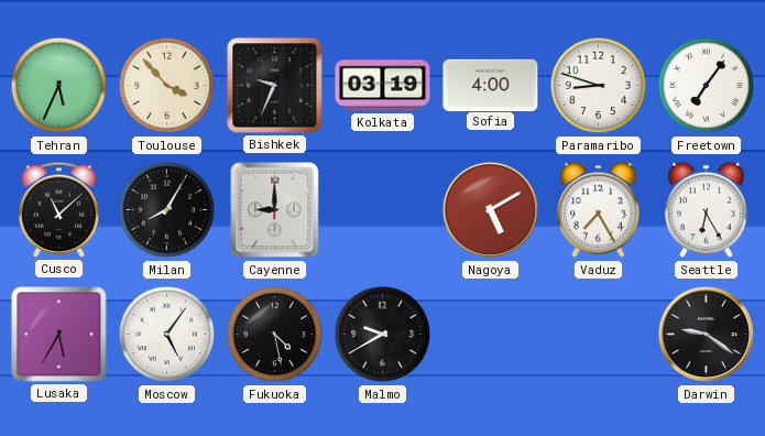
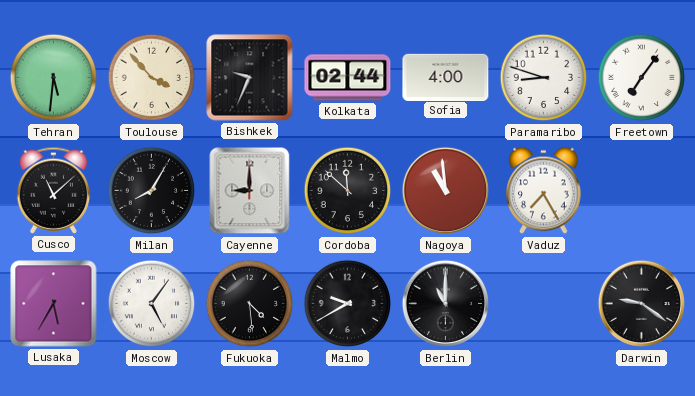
Tehran: 5:34 -> 5:31 (54, 78)
Kolkata: 03:19 -> 02:44 (348, 78)
Cordoba: none -> 11:52 (348, 191)
Nagoya: 5:10 -> 10:59 (446, 191)
Seattle: 6:25 -> none (707, 210)
Fukuoka: 4:28 -> 4:29 (250, 304)
Berlin: none -> 11:00 (446, 304)
